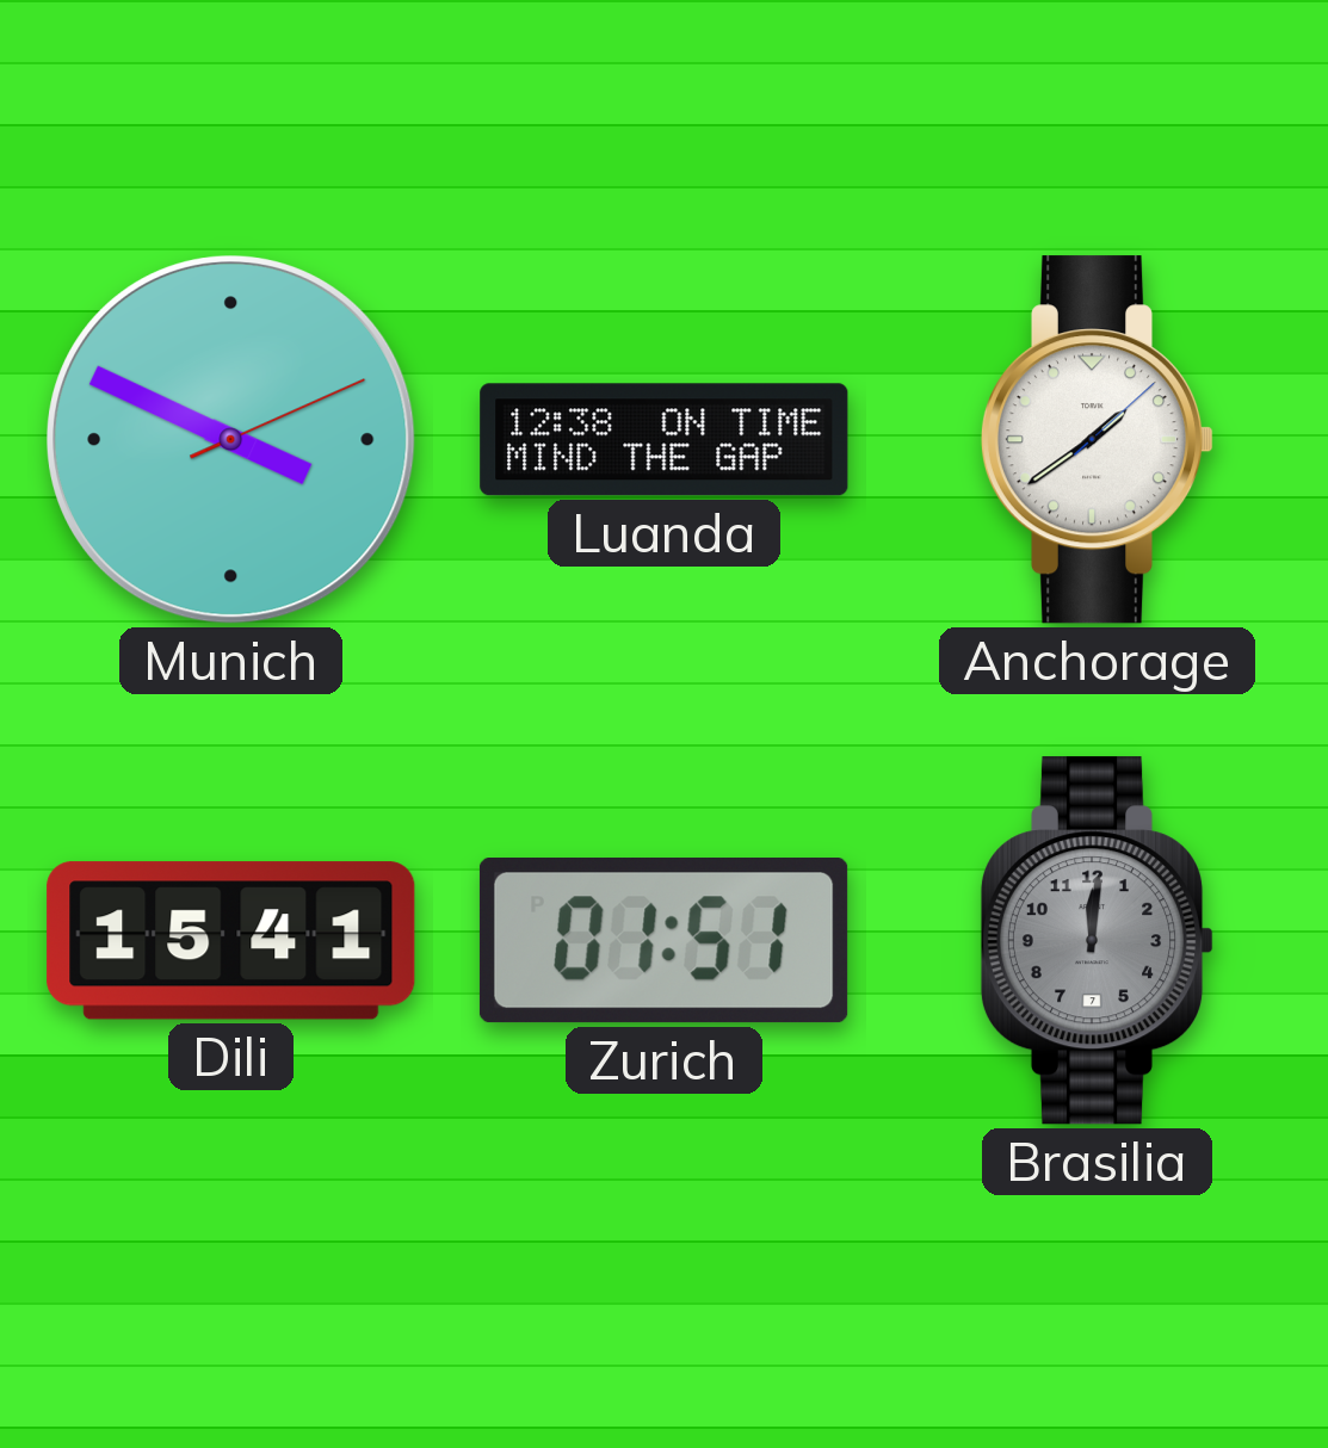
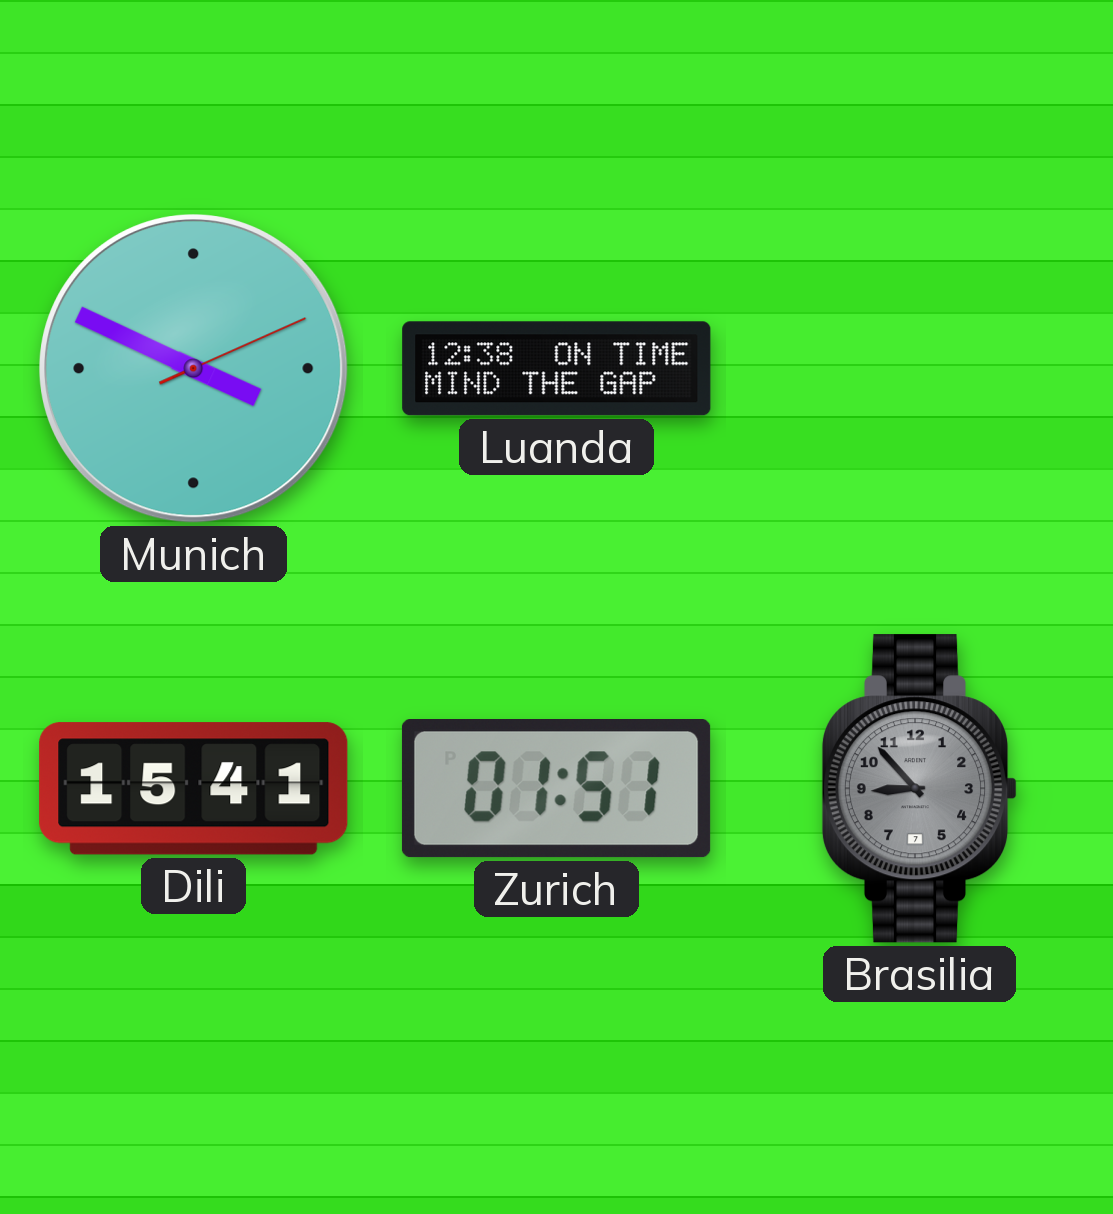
Anchorage: 1:39 -> none (1098, 440)
Brasilia: 12:01 -> 8:53 (920, 789)
